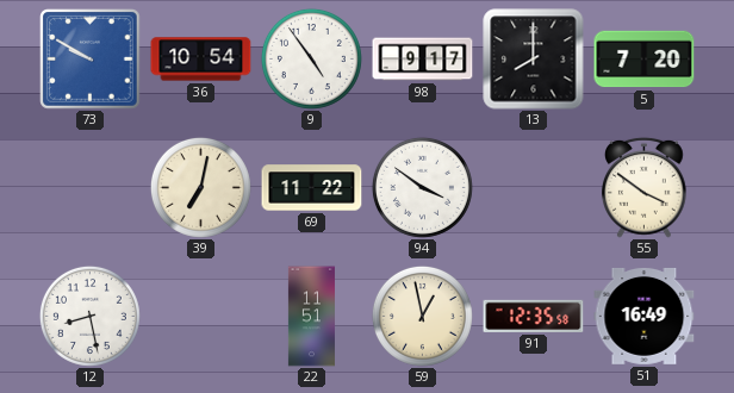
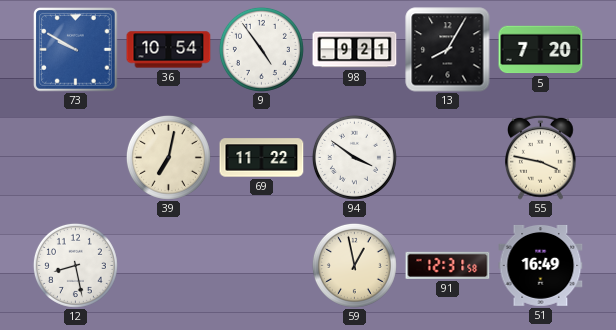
98: 9:17 -> 9:21 (355, 50)
13: 8:00 -> 8:05 (448, 50)
55: 3:51 -> 3:47 (541, 157)
22: 11:51 -> none (311, 317)
91: 12:35 -> 12:31 (448, 265)
